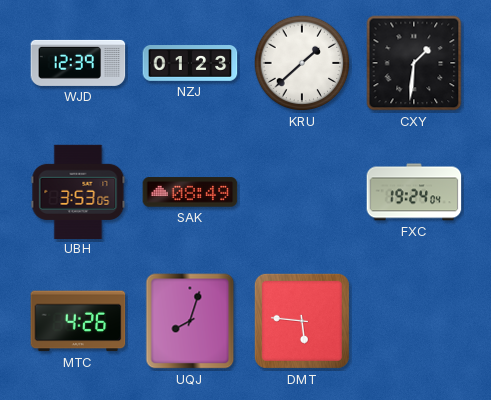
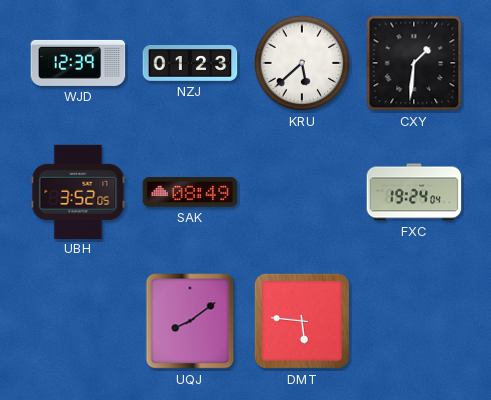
KRU: 1:38 -> 5:38 (302, 63)
UBH: 3:53 -> 3:52 (78, 191)
MTC: 4:26 -> none (78, 321)
UQJ: 8:03 -> 8:09 (190, 321)
